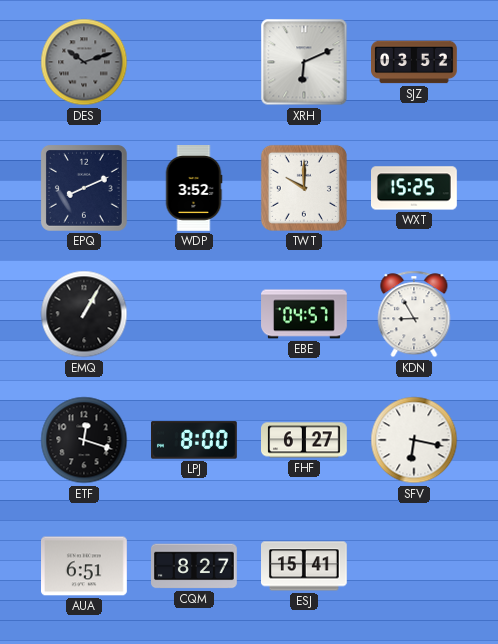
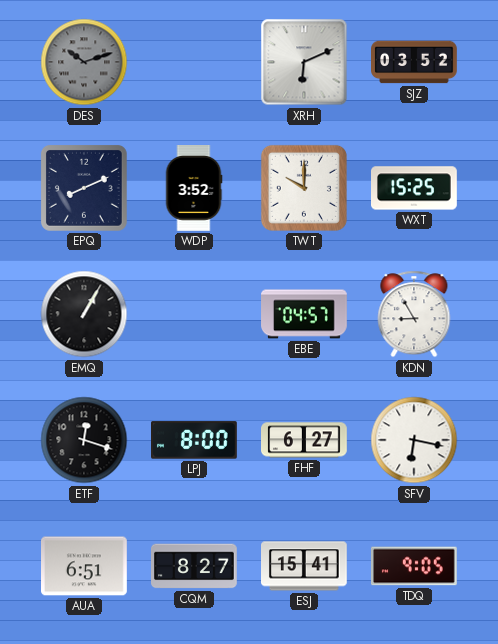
TDQ: none -> 9:05 (415, 566)
